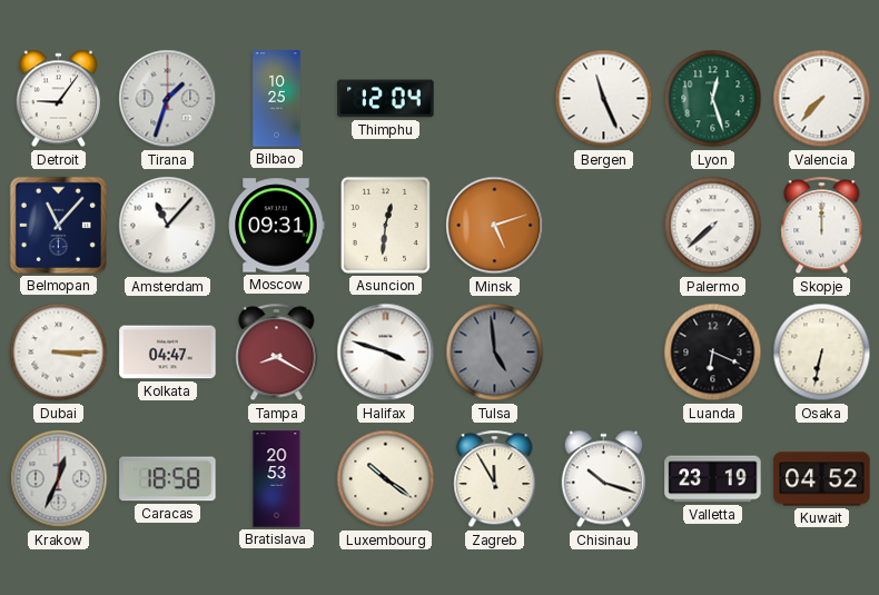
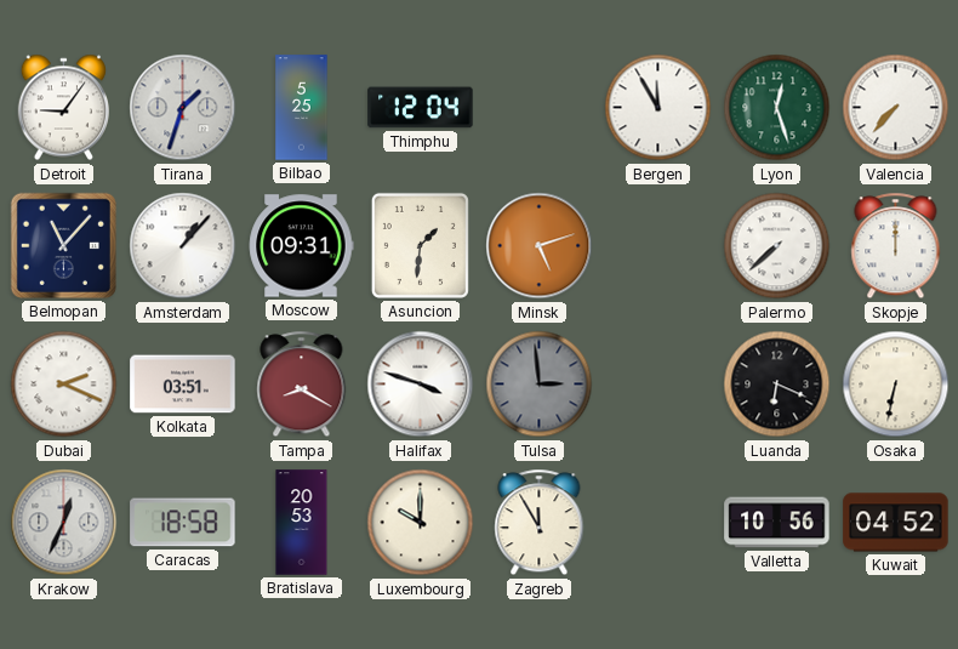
Bilbao: 10:25 -> 5:25 (302, 108)
Bergen: 11:26 -> 11:55 (658, 108)
Amsterdam: 11:07 -> 1:07 (183, 246)
Asuncion: 12:31 -> 1:31 (420, 245)
Dubai: 3:15 -> 2:19 (64, 385)
Kolkata: 04:47 -> 03:51 (183, 385)
Tulsa: 4:59 -> 2:59 (540, 385)
Luxembourg: 10:21 -> 10:00 (421, 523)
Chisinau: 10:18 -> none (603, 479)
Valletta: 23:19 -> 10:56 (777, 523)
